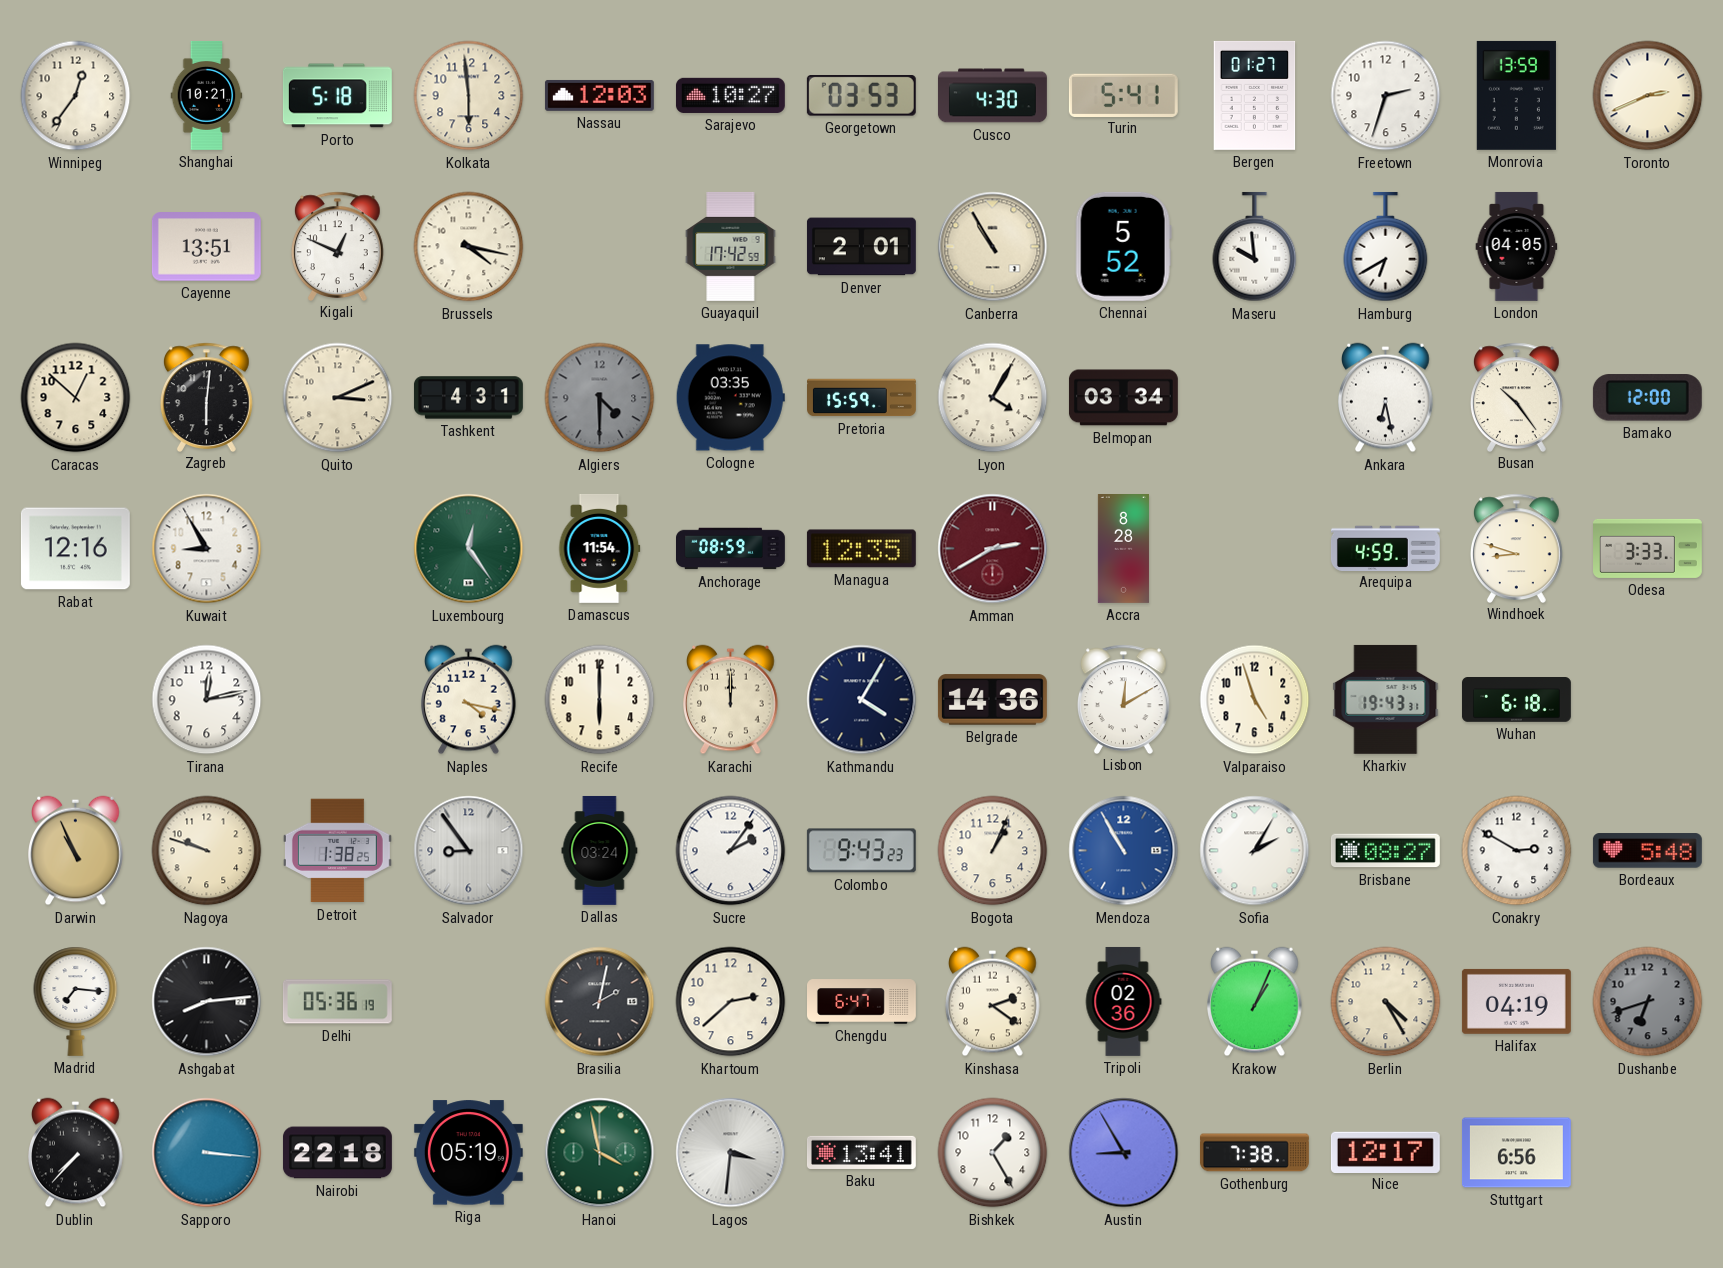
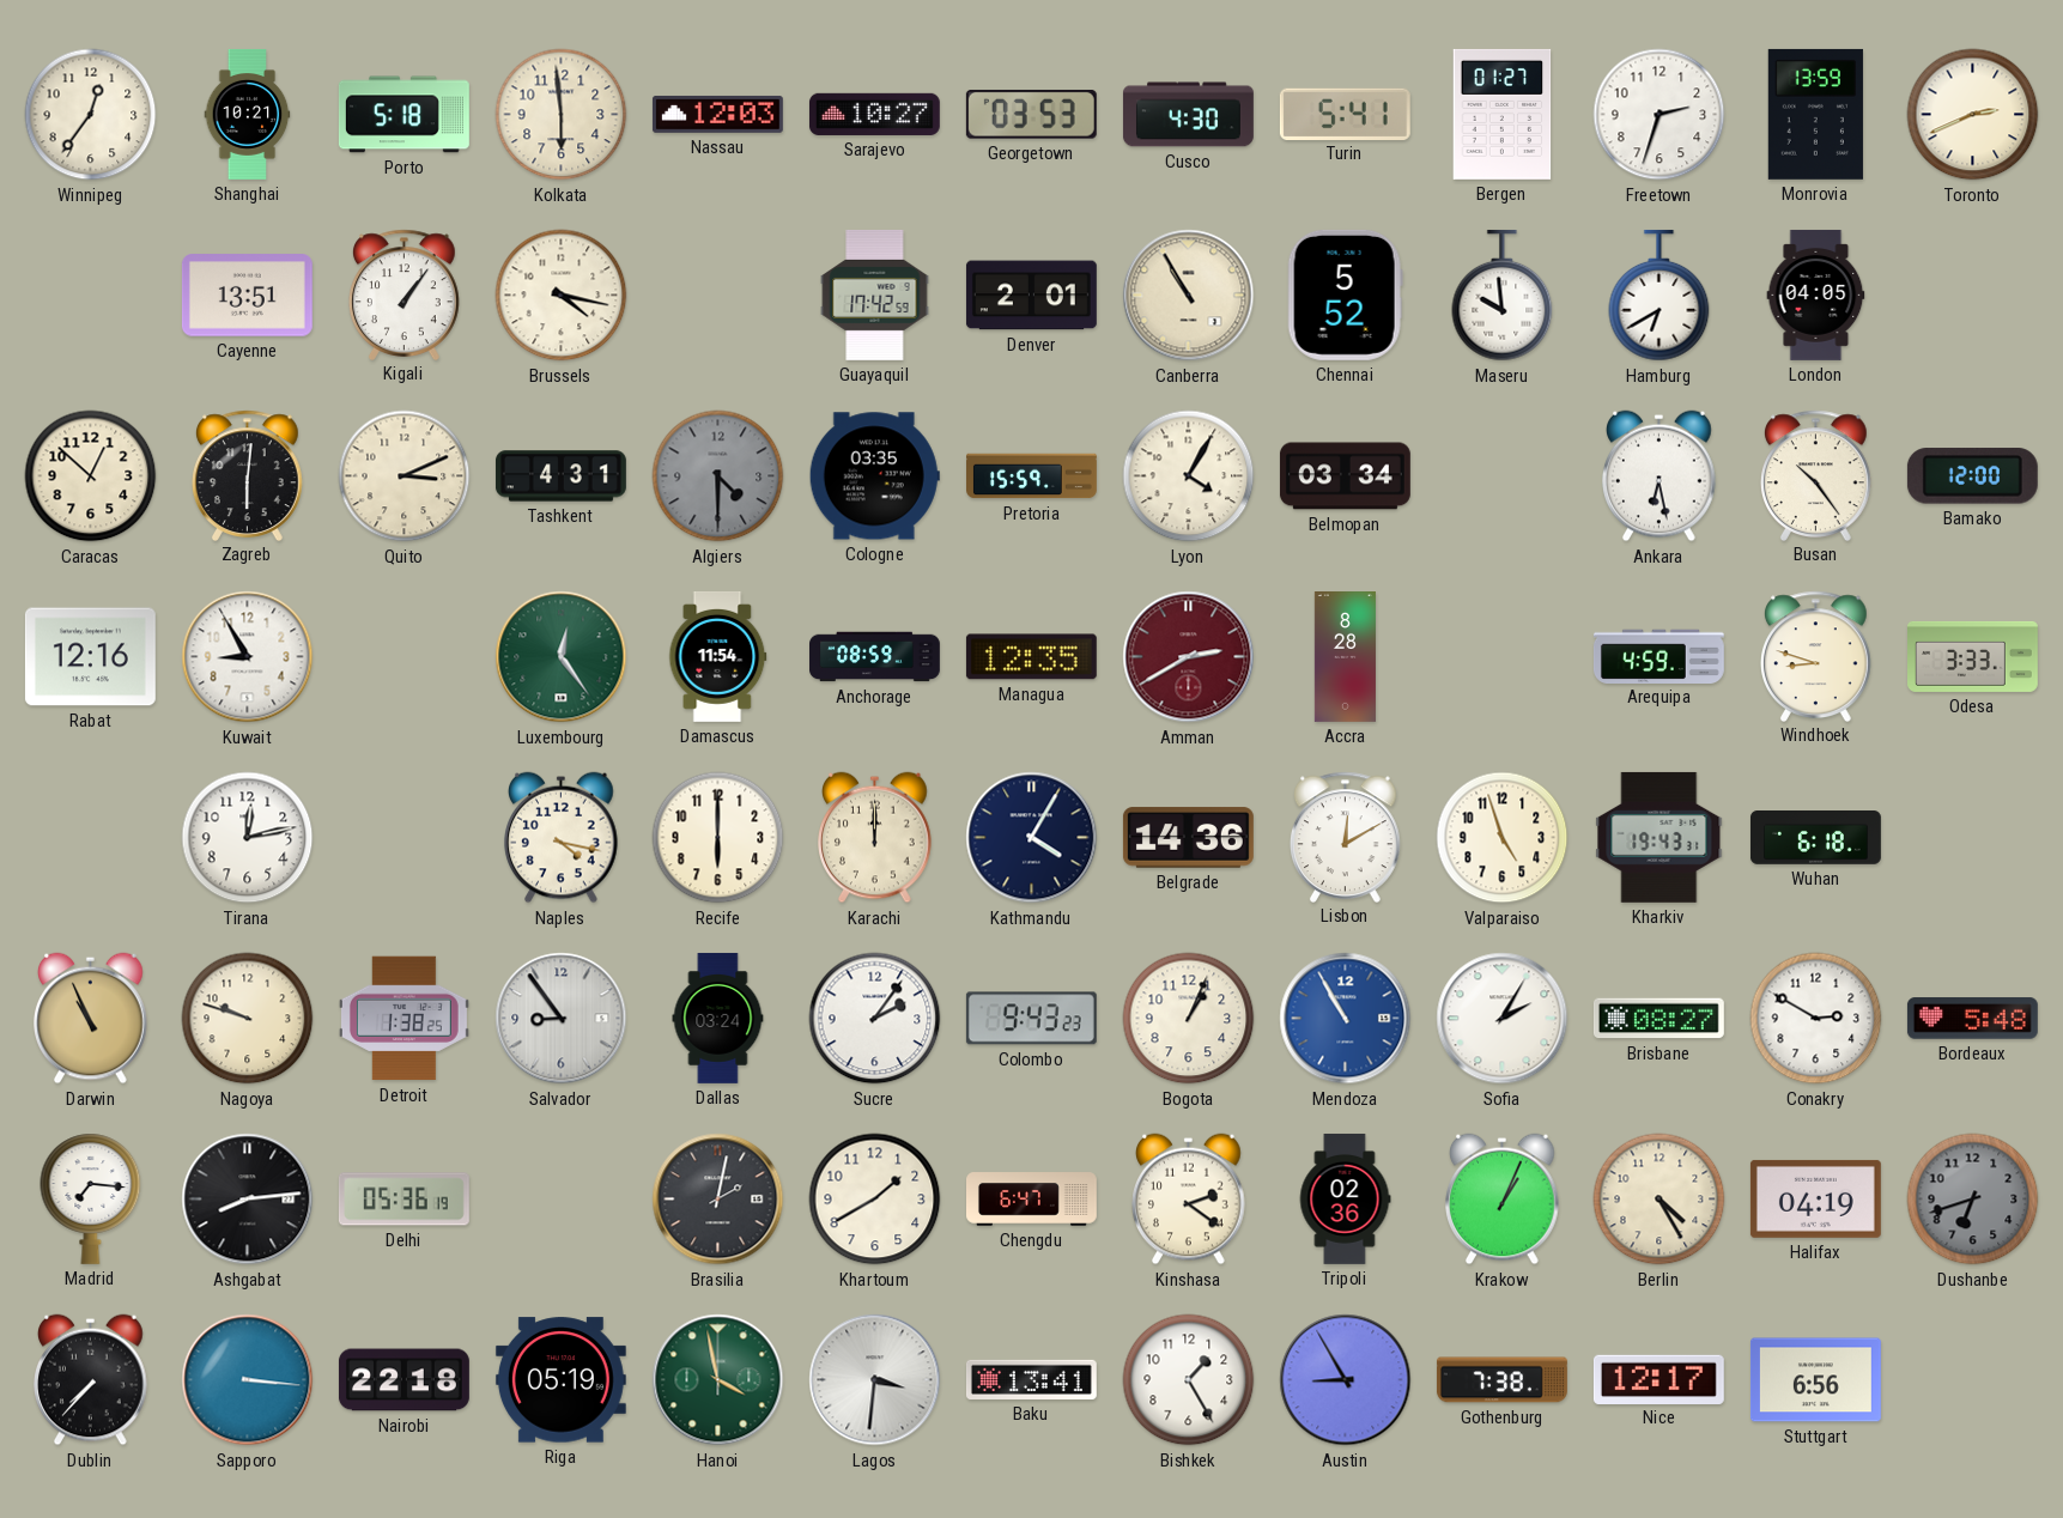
Kigali: 12:49 -> 1:06 (405, 295)
Khartoum: 2:38 -> 1:40 (875, 1200)
